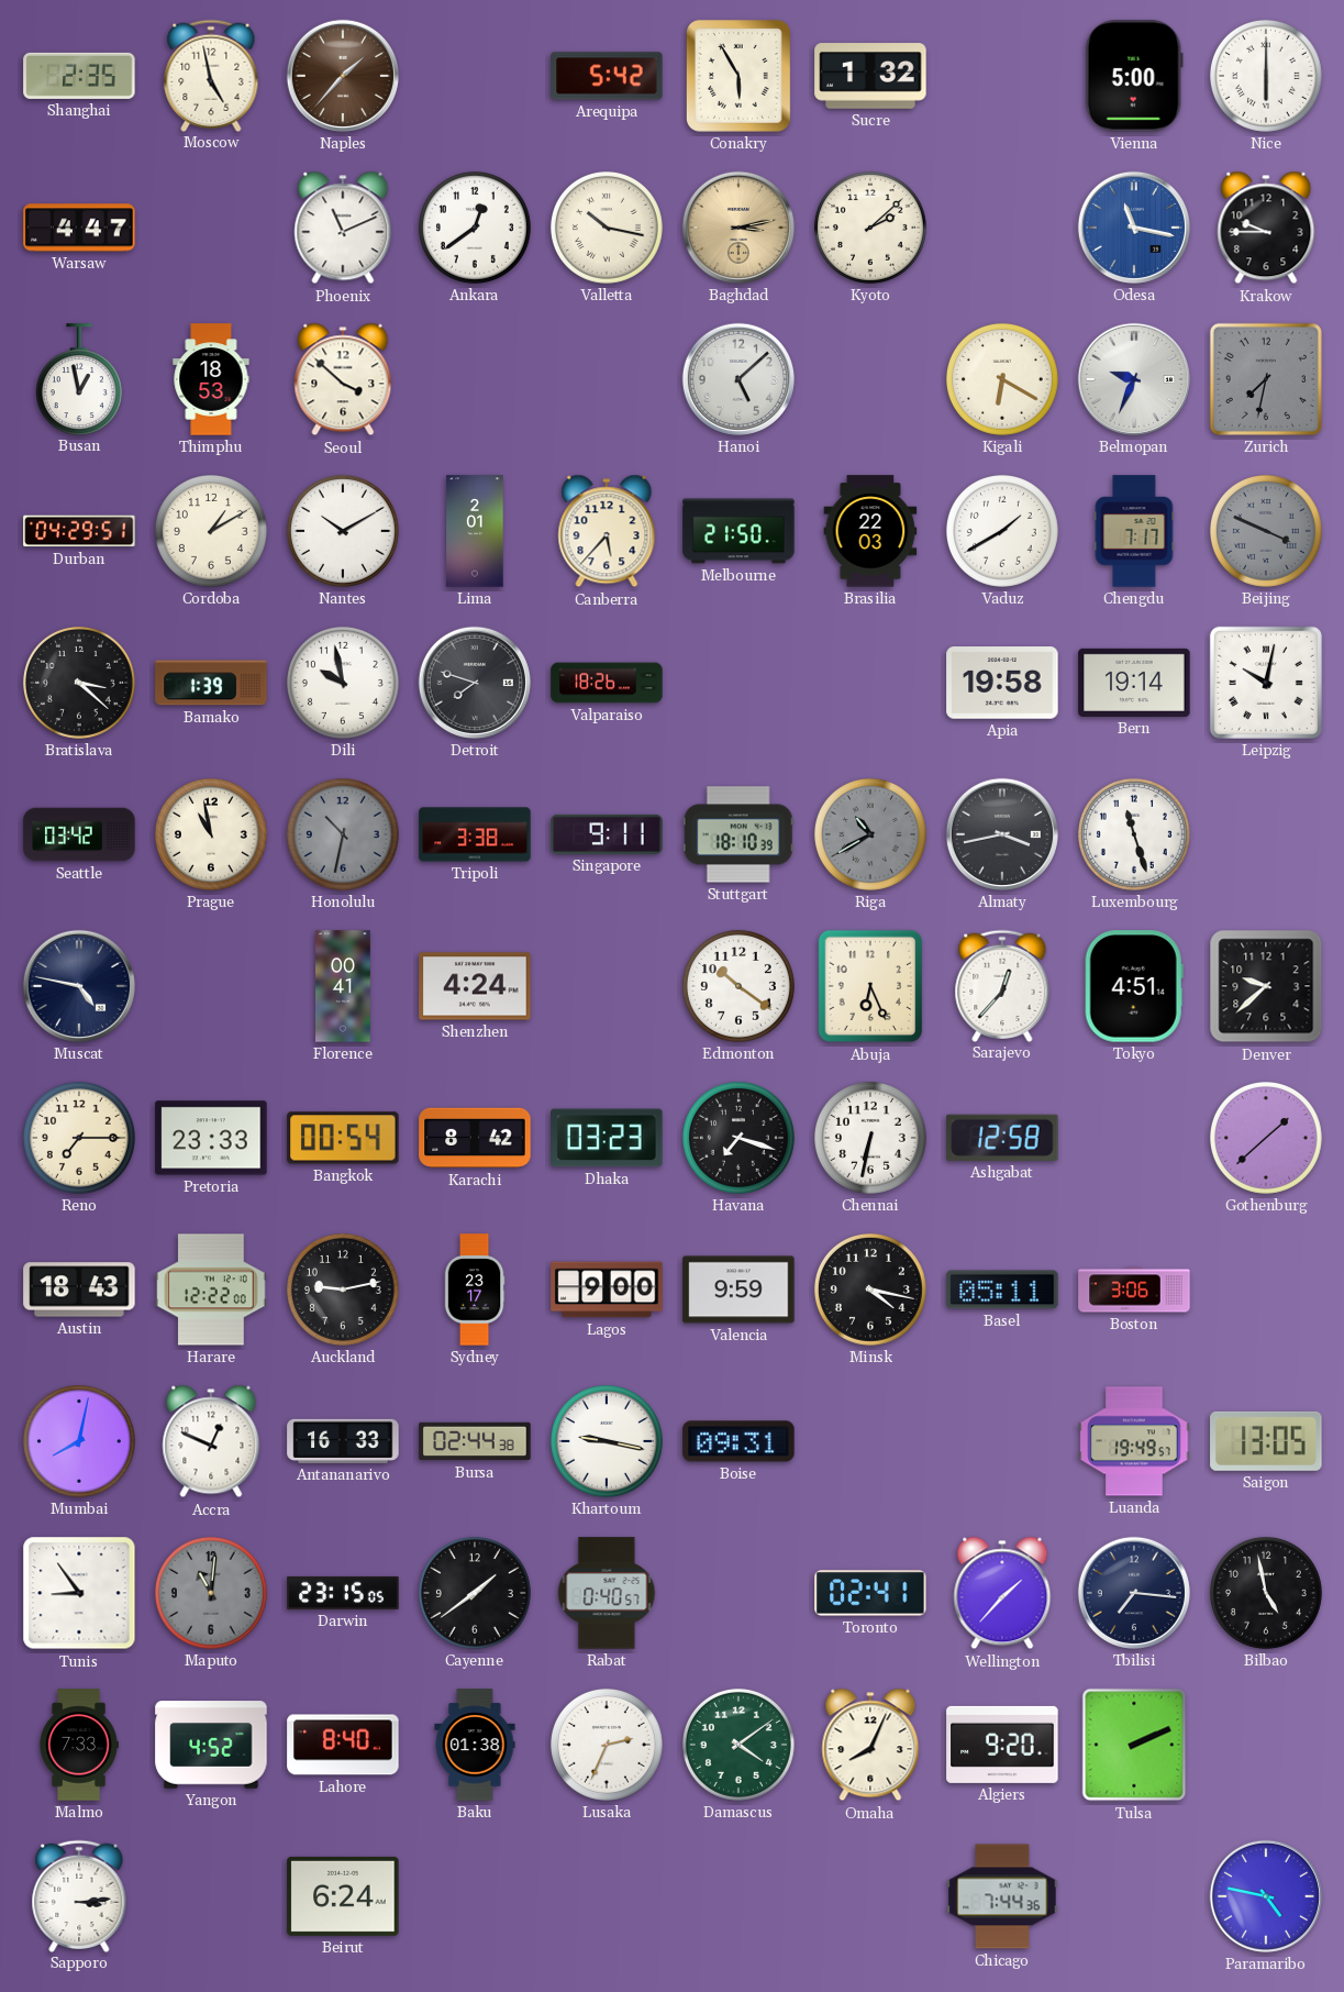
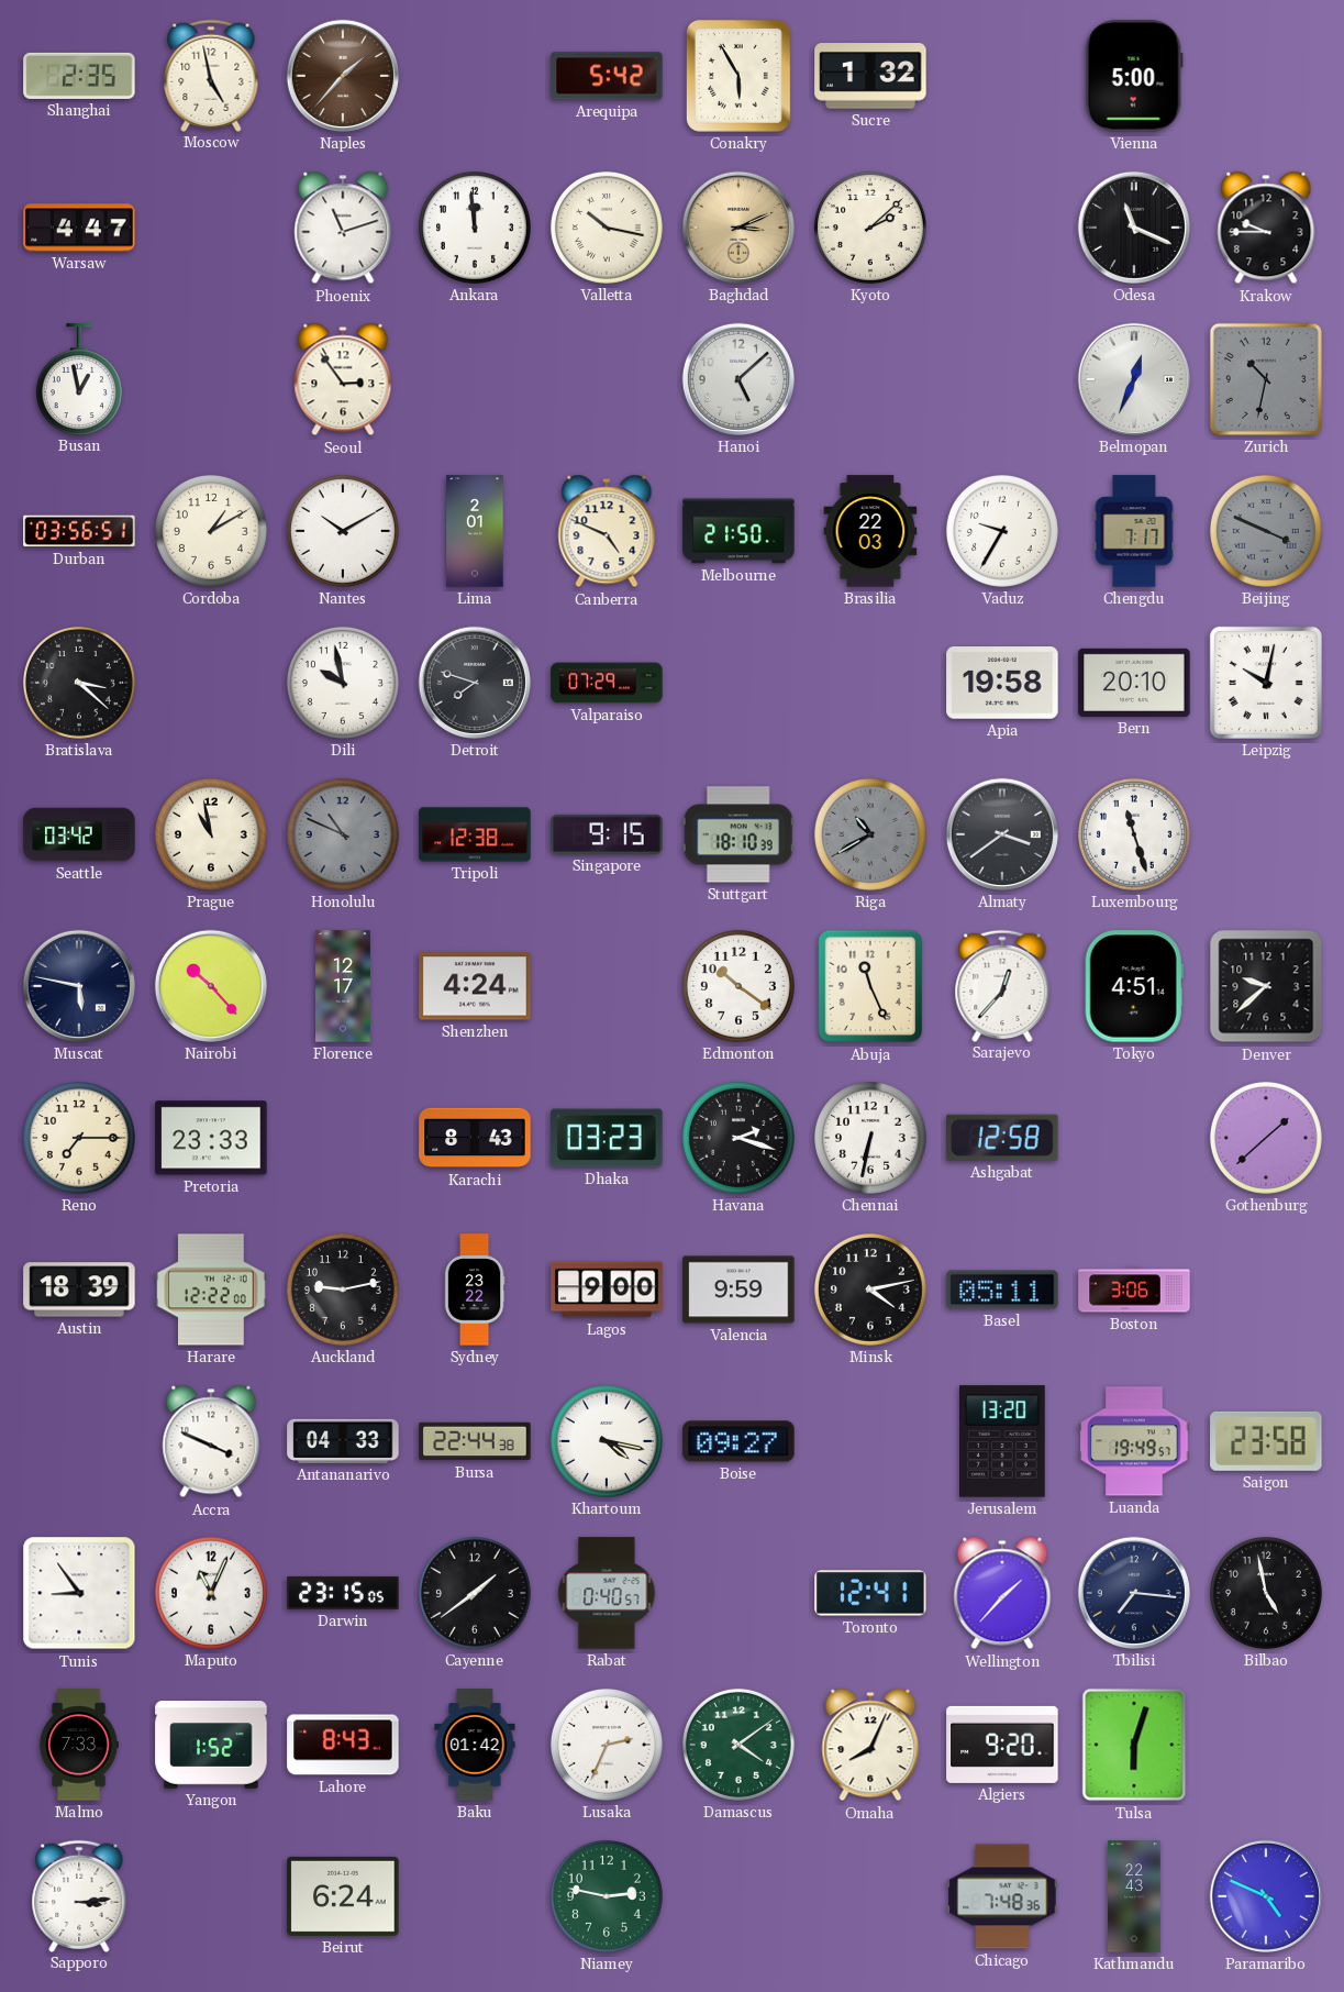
Nice: 6:00 -> none (1266, 76)
Phoenix: 11:11 -> 11:12 (343, 228)
Ankara: 12:39 -> 11:59 (475, 228)
Baghdad: 3:13 -> 3:11 (738, 228)
Odesa: 11:17 -> 11:19 (1134, 228)
Odesa dial: blue -> black (1134, 228)
Thimphu: 18:53 -> none (211, 379)
Seoul: 3:52 -> 2:54 (343, 379)
Kigali: 6:20 -> none (1002, 379)
Belmopan: 9:34 -> 12:34 (1134, 379)
Zurich: 7:32 -> 10:32 (1266, 379)
Durban: 04:29 -> 03:56 (79, 531)
Canberra: 5:37 -> 4:49 (607, 531)
Vaduz: 1:40 -> 9:35 (1002, 531)
Bamako: 1:39 -> none (211, 683)
Valparaiso: 18:26 -> 07:29 (607, 683)
Bern: 19:14 -> 20:10 (1134, 683)
Honolulu: 10:32 -> 10:49 (343, 834)
Tripoli: 3:38 -> 12:38 (475, 834)
Singapore: 9:11 -> 9:15 (607, 834)
Almaty: 3:43 -> 3:39 (1002, 834)
Muscat: 4:47 -> 5:47 (79, 986)
Nairobi: none -> 10:23 (211, 986)
Florence: 00:41 -> 12:17 (344, 986)
Abuja: 6:26 -> 11:26 (870, 986)
Bangkok: 00:54 -> none (343, 1138)
Karachi: 8:42 -> 8:43 (475, 1138)
Havana: 7:18 -> 2:18 (738, 1138)
Austin: 18:43 -> 18:39 (79, 1290)
Sydney: 23:17 -> 23:22 (475, 1290)
Minsk: 4:17 -> 4:13 (870, 1290)
Mumbai: 8:02 -> none (79, 1441)
Accra: 12:49 -> 3:49 (211, 1441)
Antananarivo: 16:33 -> 04:33 (343, 1441)
Bursa: 02:44 -> 22:44 (475, 1441)
Khartoum: 9:17 -> 4:17 (607, 1441)
Boise: 09:31 -> 09:27 (738, 1441)
Jerusalem: none -> 13:20 (1002, 1441)
Saigon: 13:05 -> 23:58 (1266, 1441)
Maputo: 11:01 -> 11:04 (211, 1593)
Maputo dial: grey -> white (211, 1593)
Toronto: 02:41 -> 12:41 (870, 1593)
Yangon: 4:52 -> 1:52 (211, 1745)
Lahore: 8:40 -> 8:43 (343, 1745)
Baku: 01:38 -> 01:42 (475, 1745)
Tulsa: 2:11 -> 6:03 (1134, 1745)
Niamey: none -> 2:47 (607, 1896)
Chicago: 7:44 -> 7:48 (1002, 1896)
Kathmandu: none -> 22:43 (1134, 1896)
Paramaribo: 4:47 -> 4:49 (1266, 1896)
